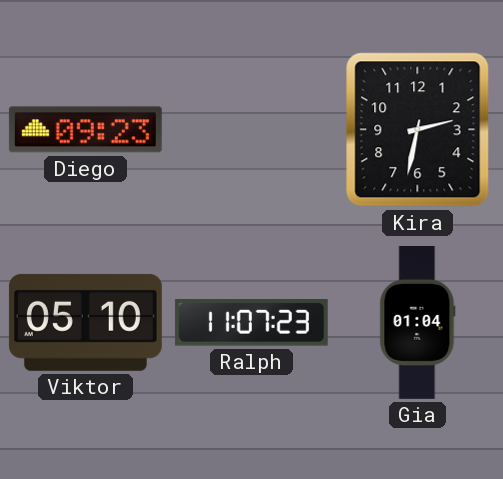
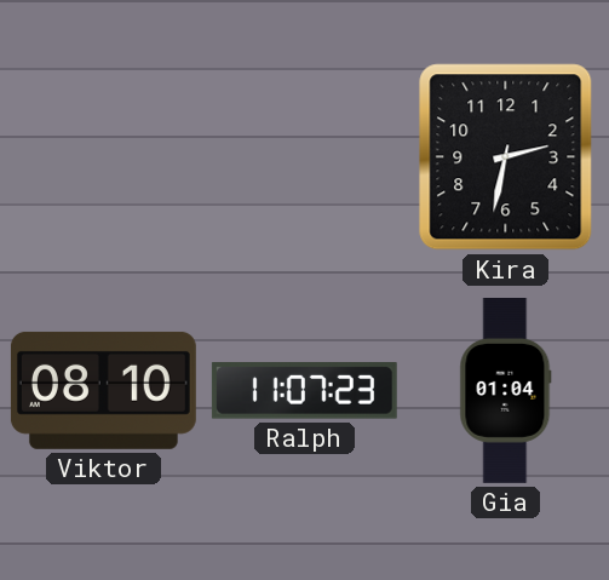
Diego: 09:23 -> none (85, 130)
Viktor: 05:10 -> 08:10 (103, 390)
